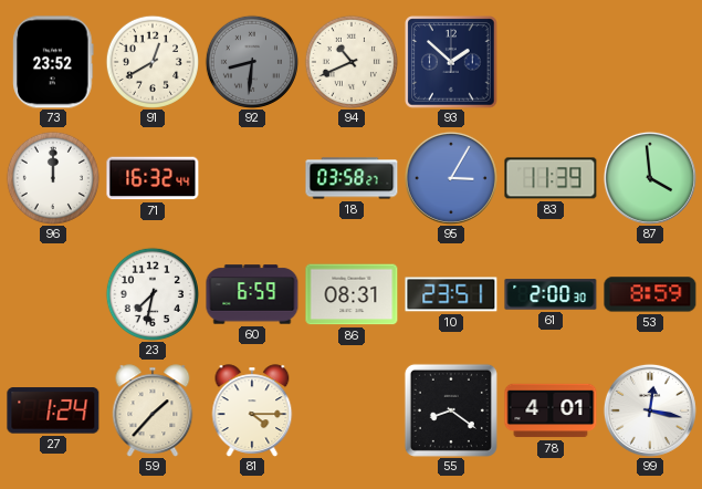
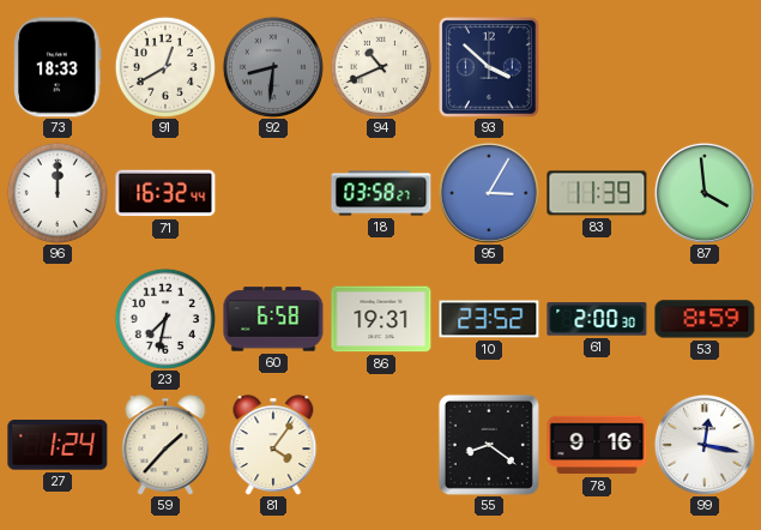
73: 23:52 -> 18:33 (58, 67)
93: 1:52 -> 3:52 (489, 67)
60: 6:59 -> 6:58 (273, 319)
86: 08:31 -> 19:31 (381, 319)
10: 23:51 -> 23:52 (489, 319)
81: 4:15 -> 4:06 (273, 445)
78: 4:01 -> 9:16 (597, 445)
